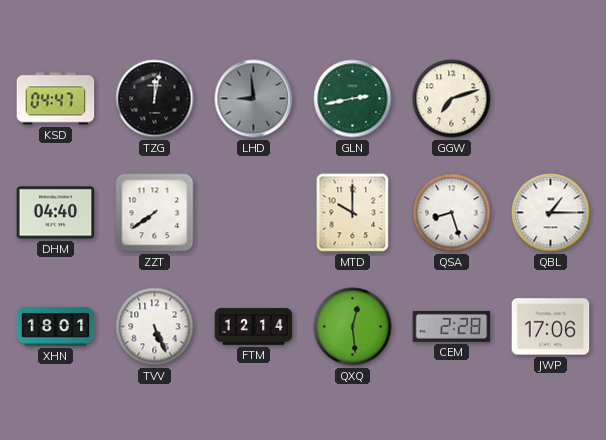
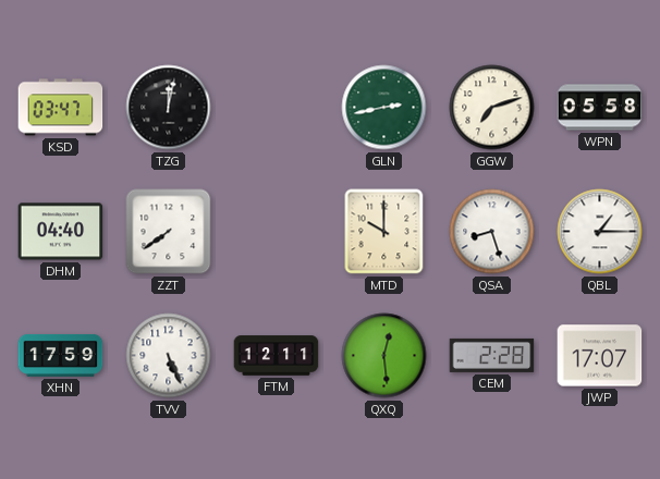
KSD: 04:47 -> 03:47 (61, 108)
LHD: 8:59 -> none (254, 99)
WPN: none -> 05:58 (600, 108)
XHN: 18:01 -> 17:59 (61, 356)
FTM: 12:14 -> 12:11 (277, 356)
JWP: 17:06 -> 17:07 (600, 356)
